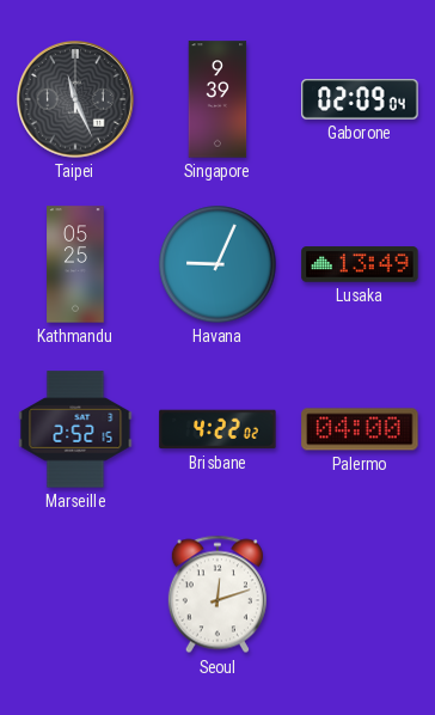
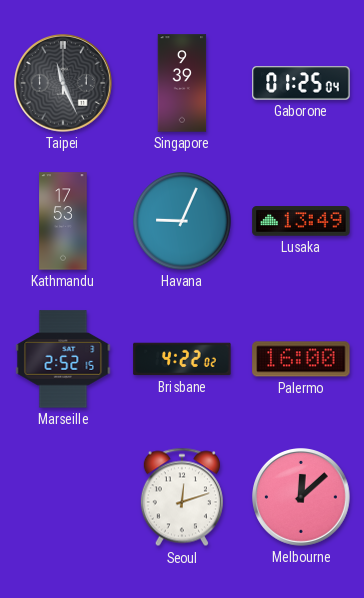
Gaborone: 02:09 -> 01:25 (301, 83)
Kathmandu: 05:25 -> 17:53 (63, 221)
Palermo: 04:00 -> 16:00 (301, 359)
Melbourne: none -> 12:08 (302, 498)
